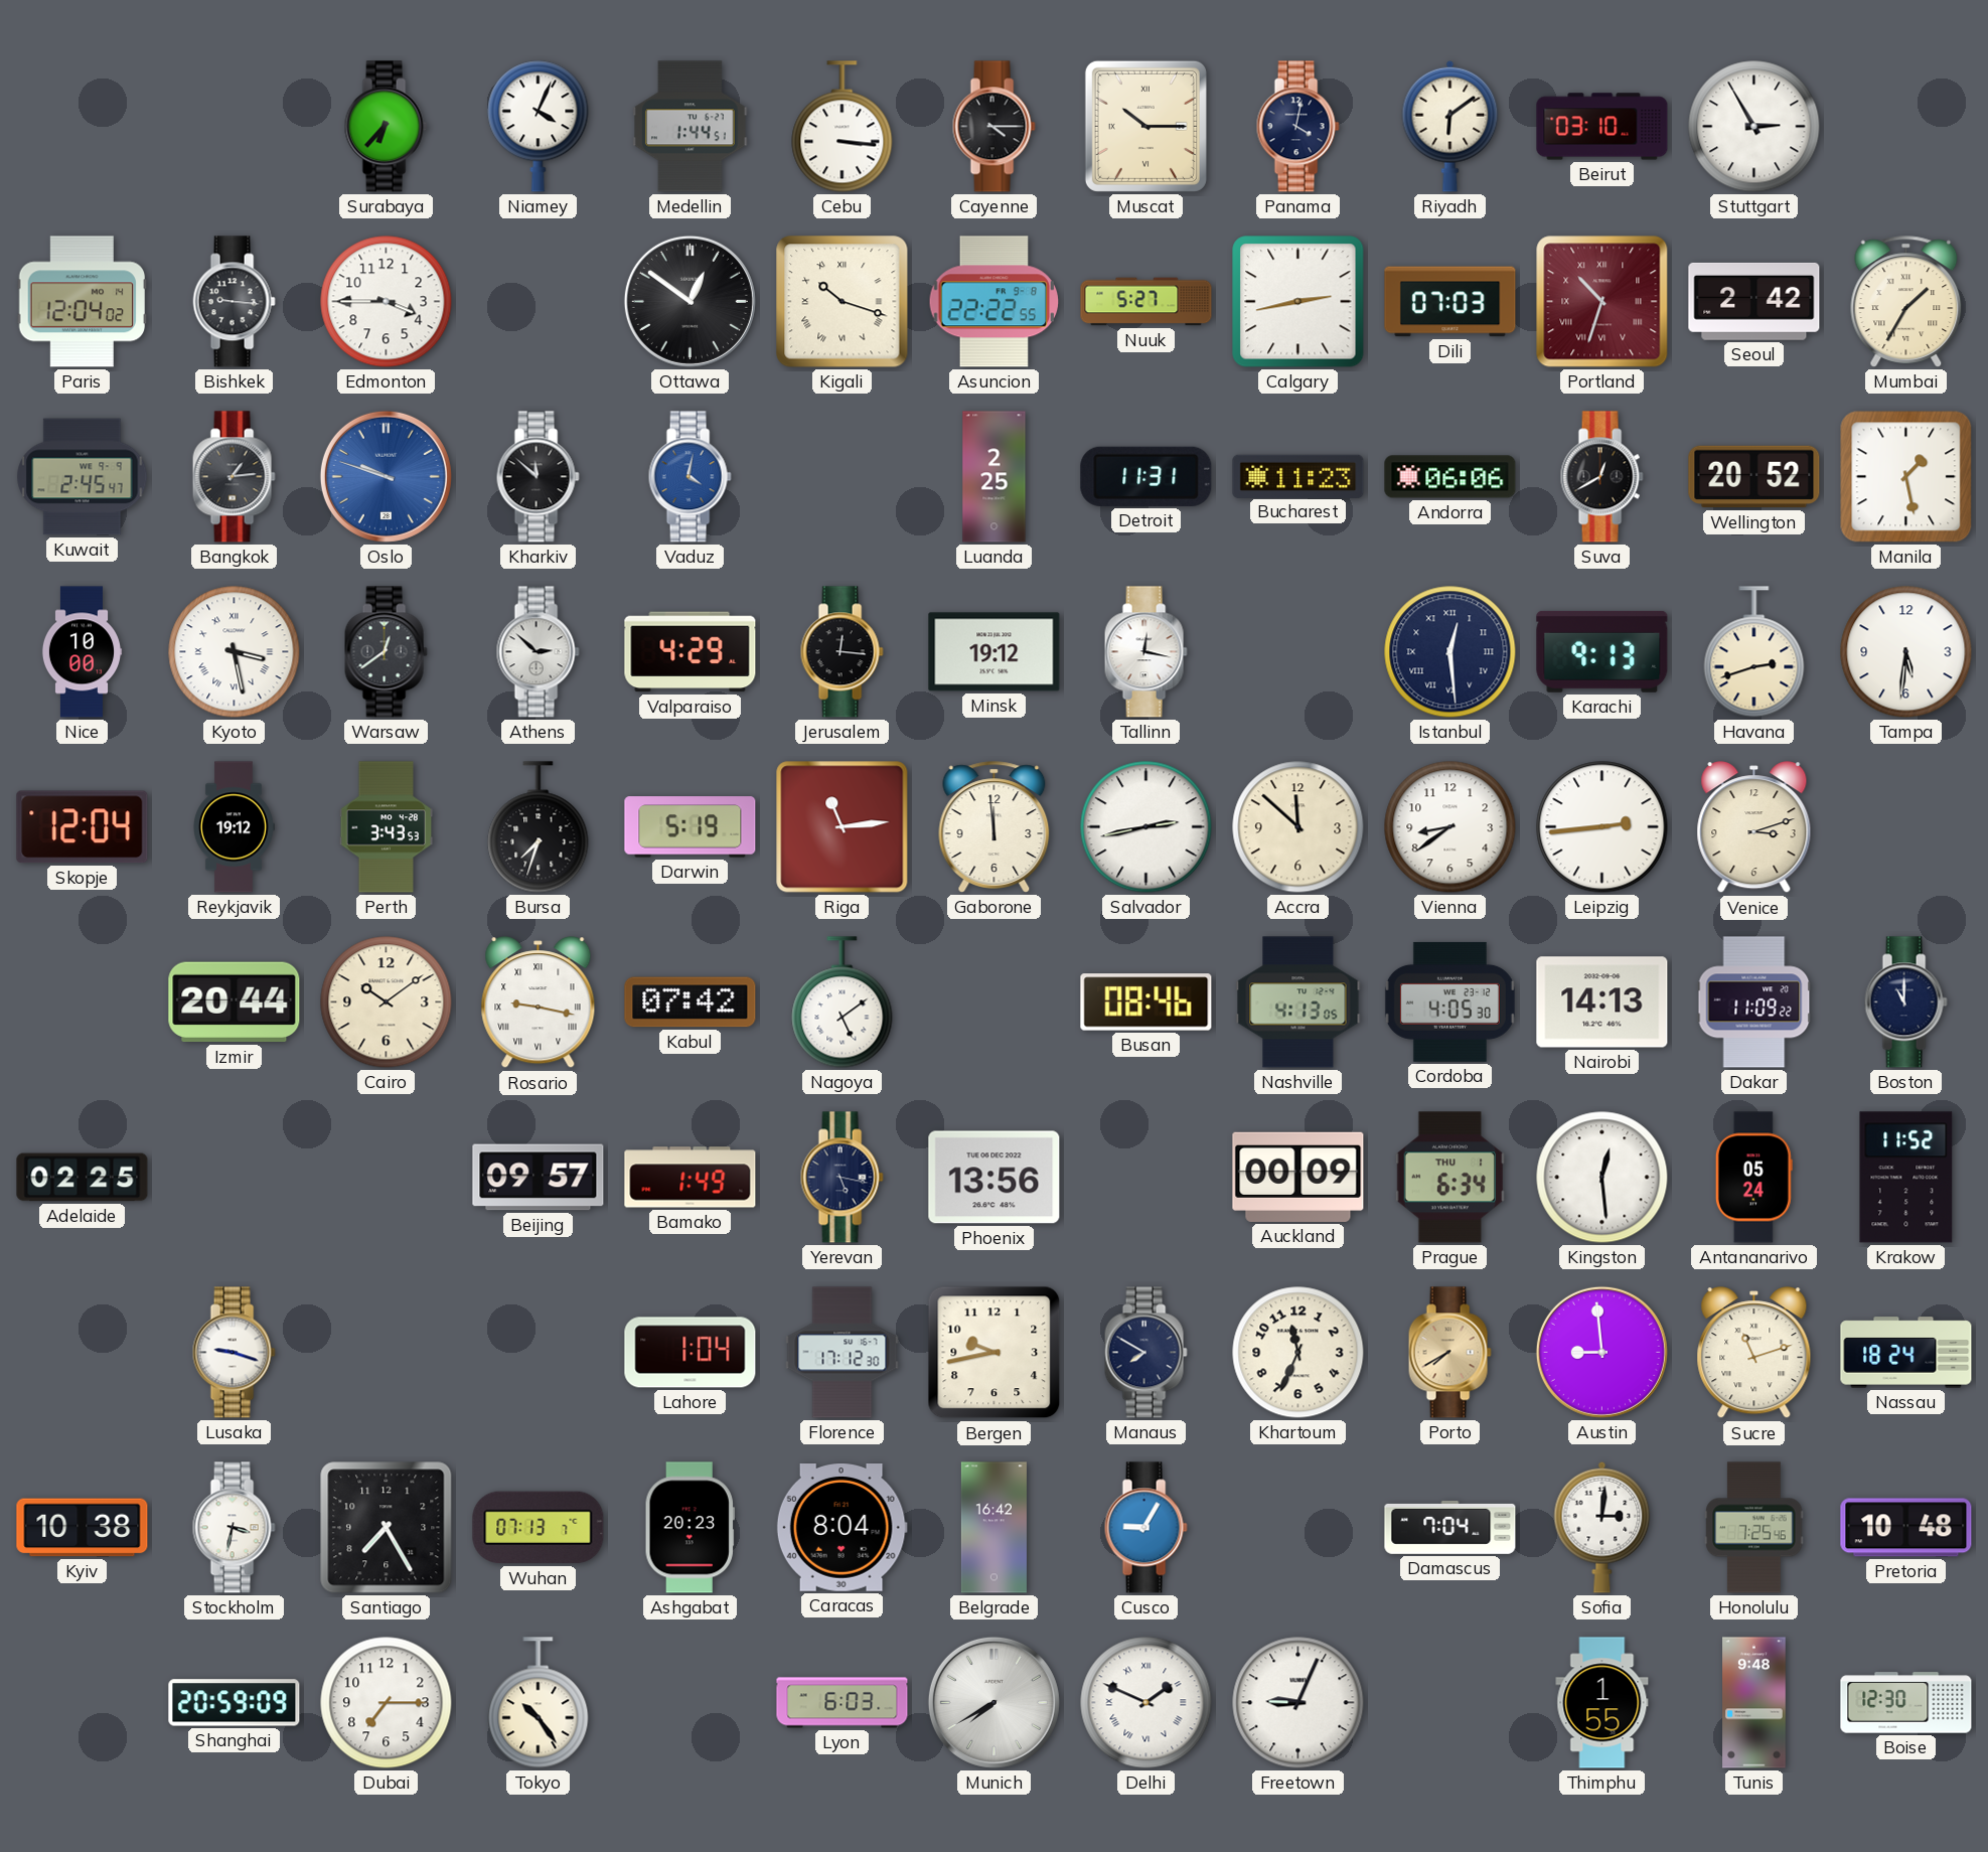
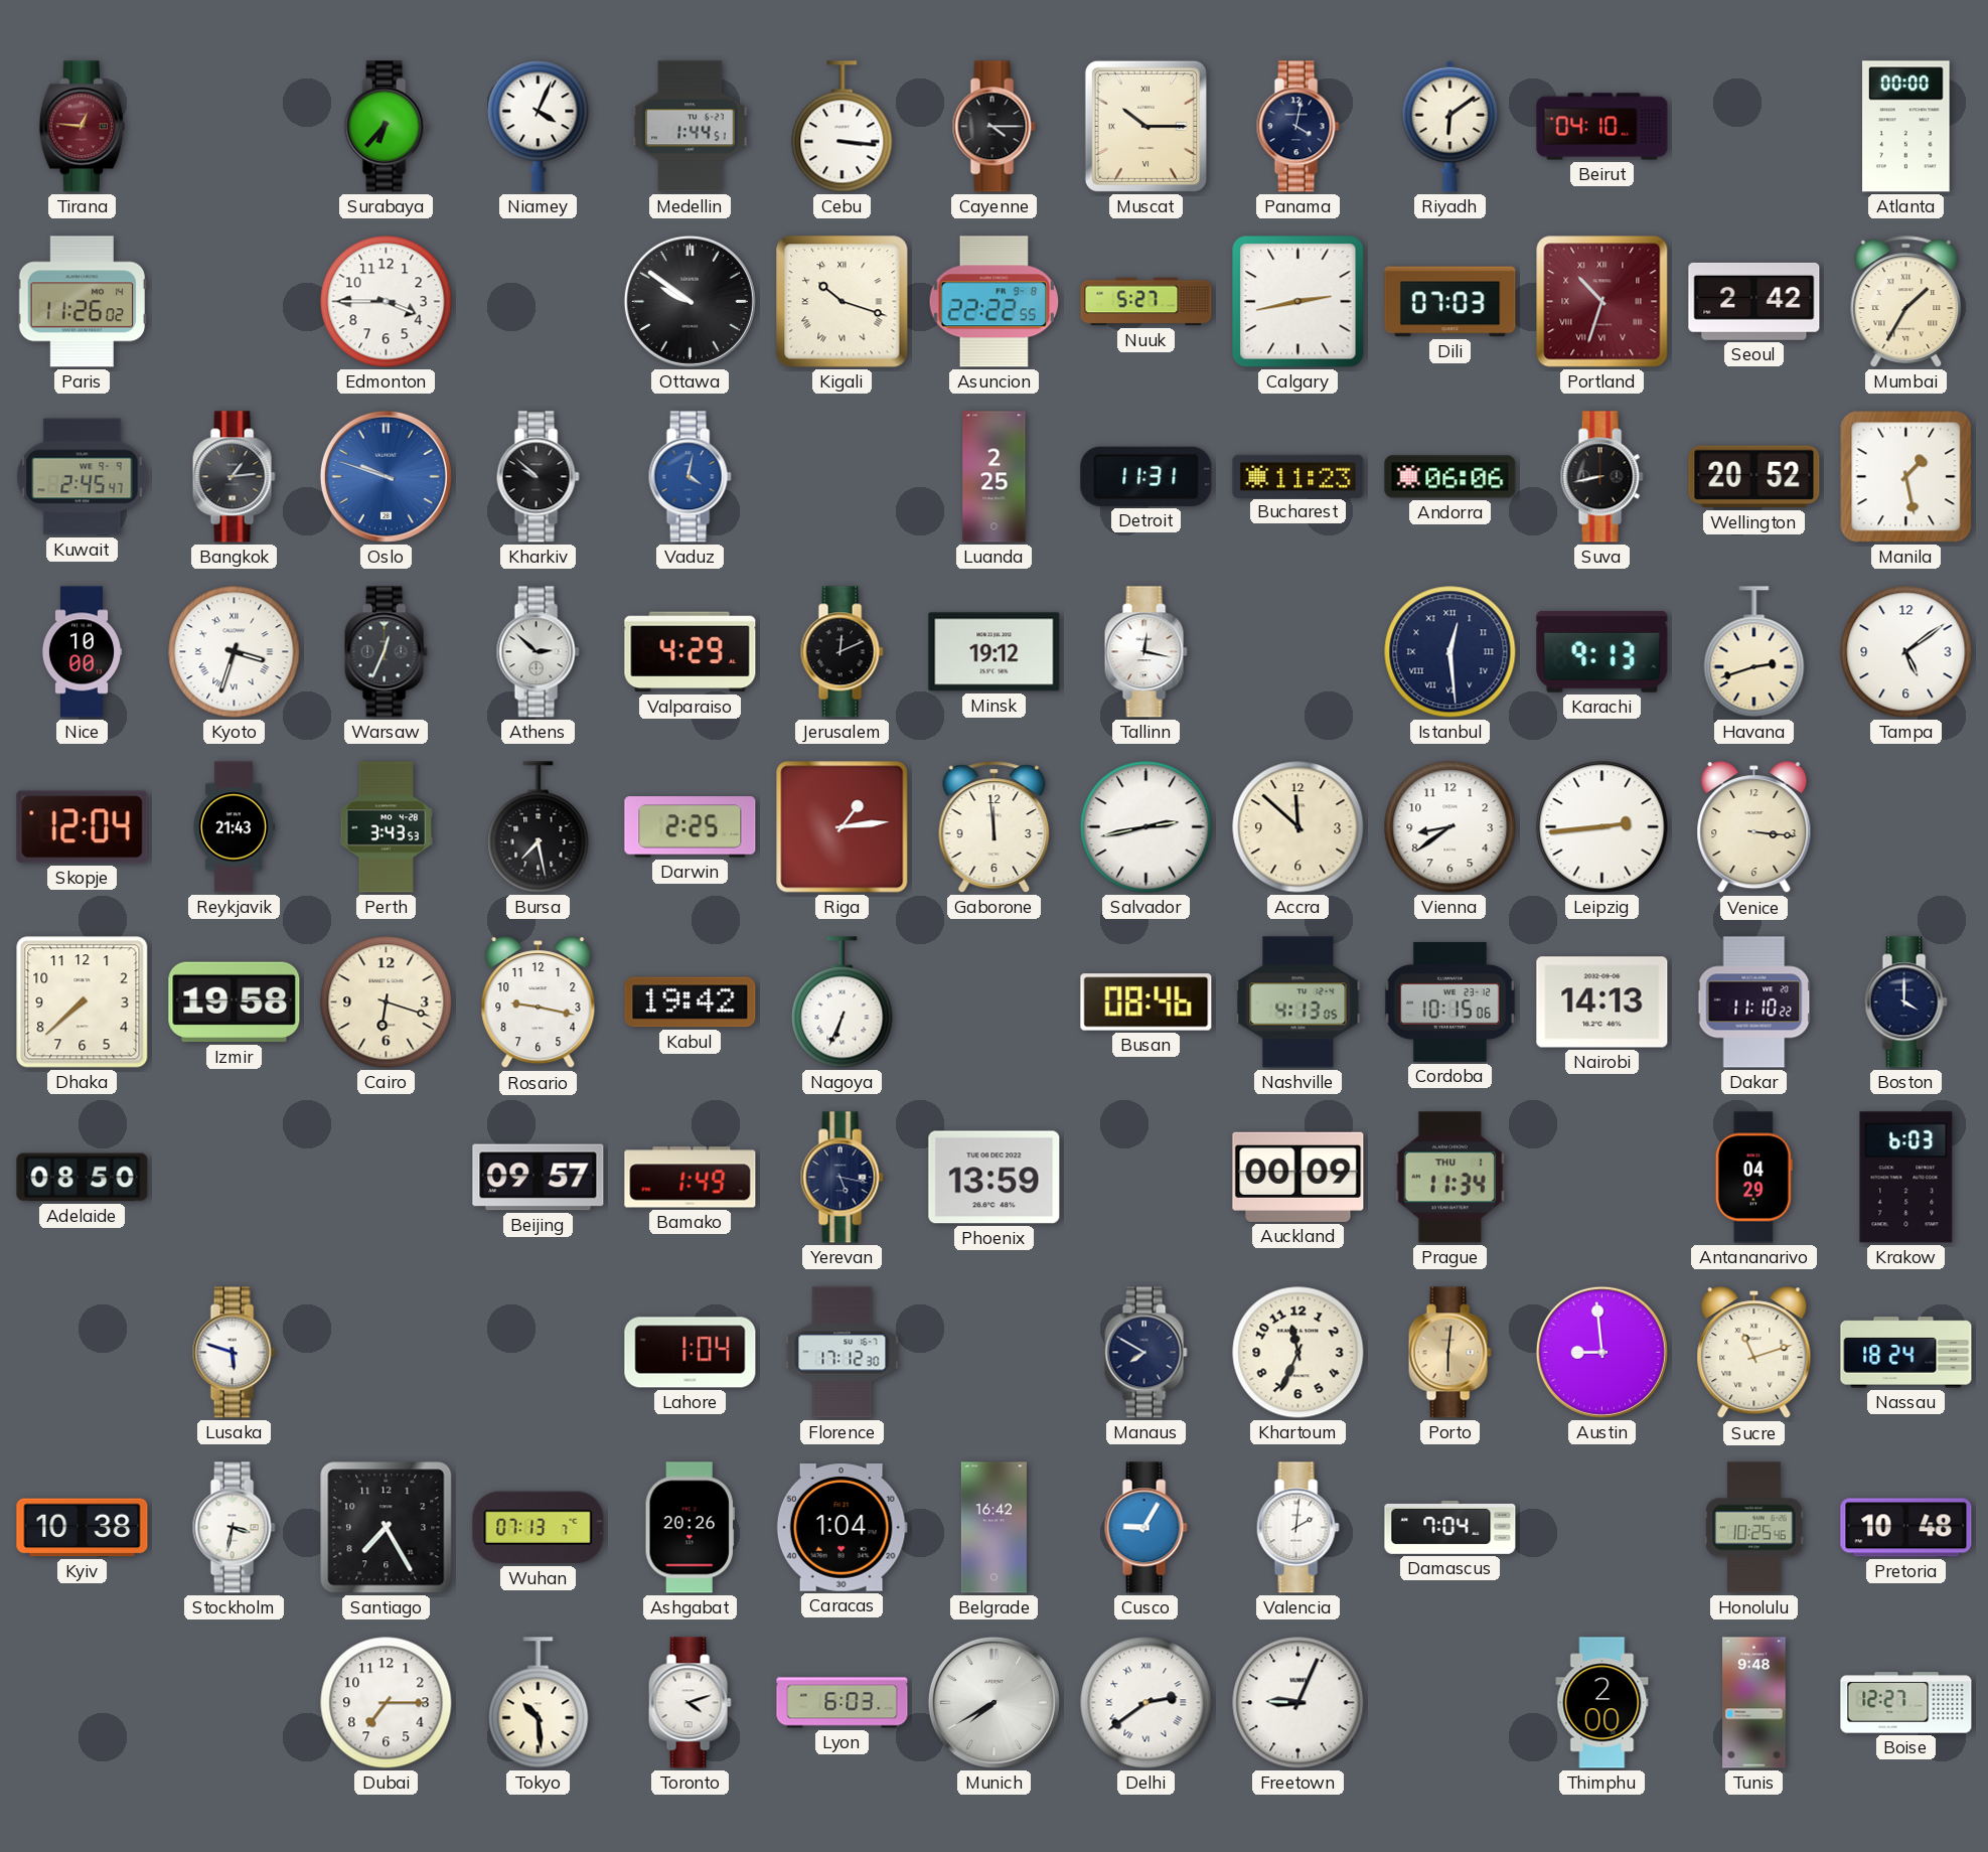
Tirana: none -> 12:46 (82, 127)
Beirut: 03:10 -> 04:10 (1602, 127)
Stuttgart: 2:55 -> none (1754, 127)
Atlanta: none -> 00:00 (1906, 127)
Paris: 12:04 -> 11:26 (83, 302)
Bishkek: 9:16 -> none (234, 302)
Ottawa: 12:51 -> 9:51 (690, 301)
Kharkiv: 11:52 -> 9:52 (538, 477)
Suva: 12:40 -> 8:43 (1601, 477)
Kyoto: 3:28 -> 3:33 (235, 652)
Warsaw: 12:39 -> 12:34 (386, 652)
Jerusalem: 12:16 -> 12:11 (842, 652)
Tampa: 5:31 -> 5:09 (1906, 652)
Reykjavik: 19:12 -> 21:43 (235, 827)
Bursa: 7:33 -> 7:28 (539, 827)
Darwin: 5:19 -> 2:25 (691, 827)
Riga: 11:14 -> 1:14 (843, 827)
Venice: 3:12 -> 3:16 (1754, 827)
Dhaka: none -> 7:38 (83, 1002)
Izmir: 20:44 -> 19:58 (235, 1002)
Cairo: 10:09 -> 6:18 (387, 1002)
Rosario numerals: Roman -> Arabic (539, 1002)
Kabul: 07:42 -> 19:42 (691, 1002)
Nagoya: 5:09 -> 6:34 (843, 1002)
Cordoba: 4:05 -> 10:15 (1449, 1001)
Dakar: 11:09 -> 11:10 (1754, 1002)
Boston: 11:00 -> 4:00 (1905, 1002)
Adelaide: 02:25 -> 08:50 (83, 1178)
Phoenix: 13:56 -> 13:59 (995, 1178)
Prague: 6:34 -> 11:34 (1449, 1178)
Kingston: 12:29 -> none (1602, 1178)
Antananarivo: 05:24 -> 04:29 (1753, 1178)
Krakow: 11:52 -> 6:03 (1906, 1178)
Lusaka: 9:18 -> 5:48 (234, 1353)
Bergen: 9:43 -> none (995, 1353)
Porto: 7:40 -> 6:01 (1449, 1353)
Ashgabat: 20:23 -> 20:26 (690, 1528)
Caracas: 8:04 -> 1:04 (842, 1528)
Valencia: none -> 2:01 (1297, 1528)
Sofia: 3:01 -> none (1602, 1527)
Honolulu: 7:25 -> 10:25 (1754, 1528)
Shanghai: 20:59 -> none (235, 1703)
Tokyo: 10:24 -> 10:29 (539, 1703)
Toronto: none -> 4:12 (690, 1703)
Delhi: 1:49 -> 2:39 (1146, 1703)
Thimphu: 1:55 -> 2:00 (1602, 1703)
Boise: 12:30 -> 12:27 (1906, 1703)
